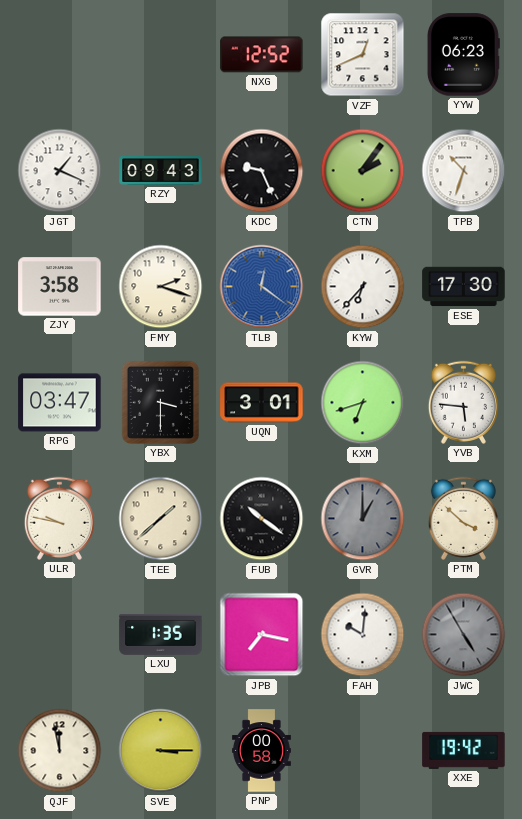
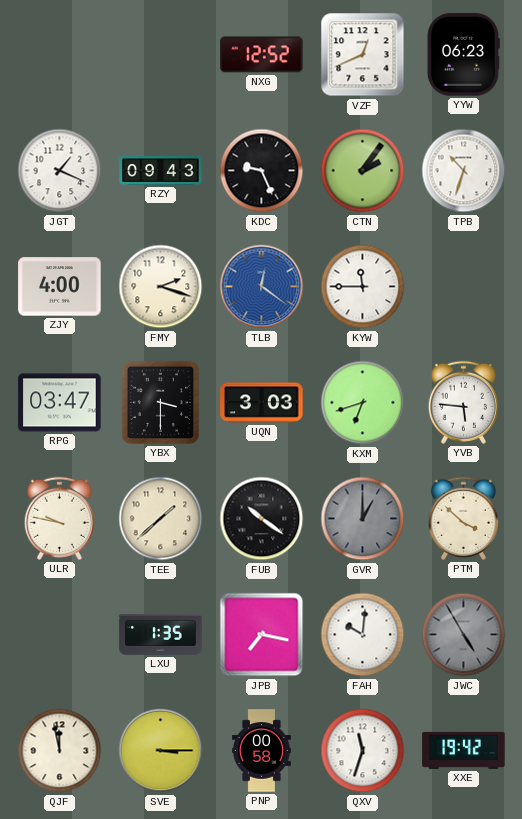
ZJY: 3:58 -> 4:00 (60, 287)
KYW: 6:37 -> 11:45 (363, 287)
ESE: 17:30 -> none (464, 287)
UQN: 3:01 -> 3:03 (262, 403)
QXV: none -> 11:33 (363, 751)
